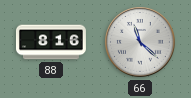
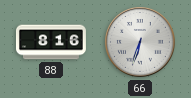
66: 11:22 -> 6:33 (141, 43)
